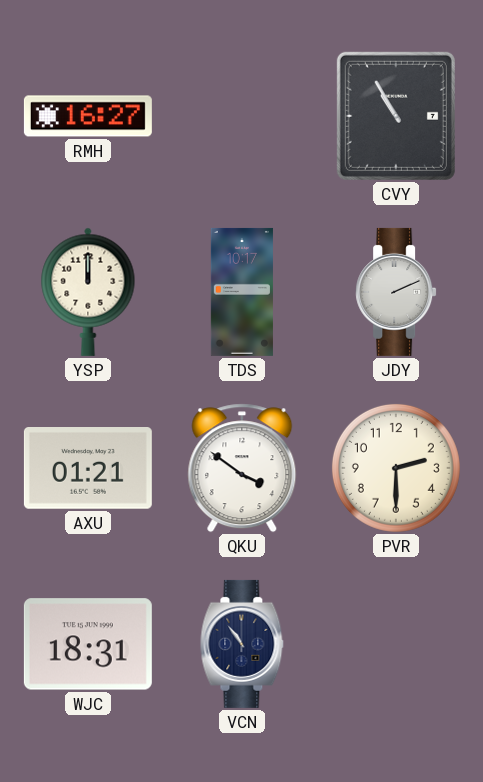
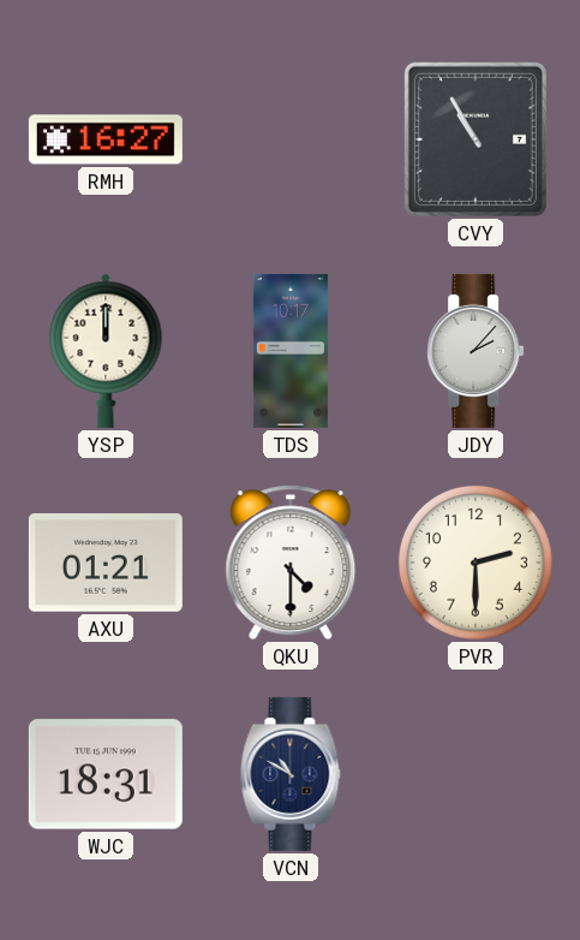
JDY: 2:11 -> 2:07 (476, 351)
QKU: 3:51 -> 4:30 (291, 563)
VCN: 10:54 -> 10:50 (291, 774)
